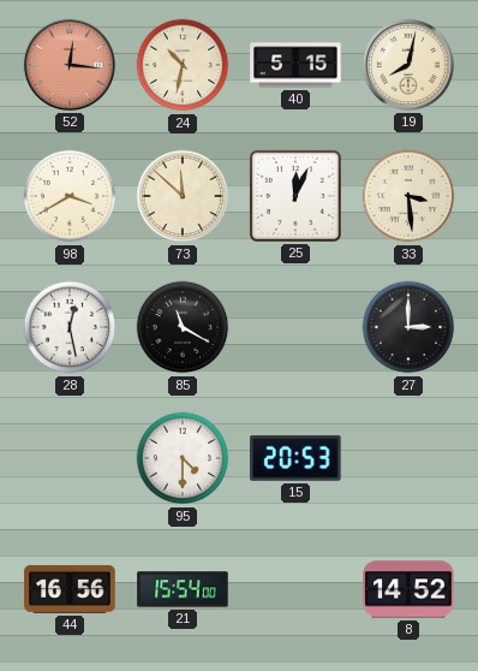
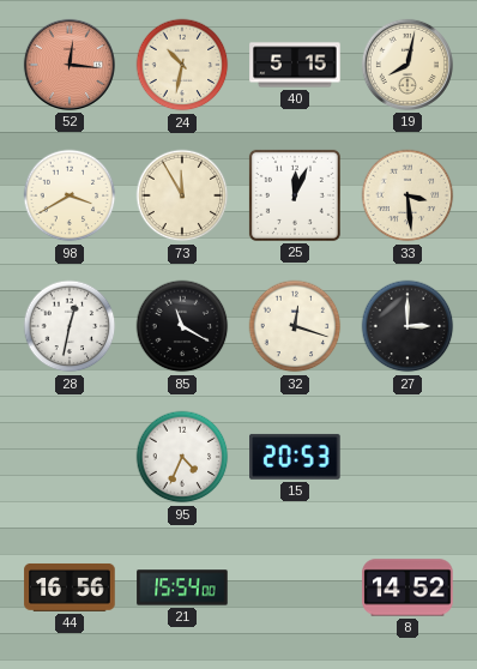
73: 11:52 -> 11:55 (182, 195)
28: 12:28 -> 12:32 (70, 326)
32: none -> 12:18 (295, 326)
95: 4:30 -> 4:34 (182, 457)
